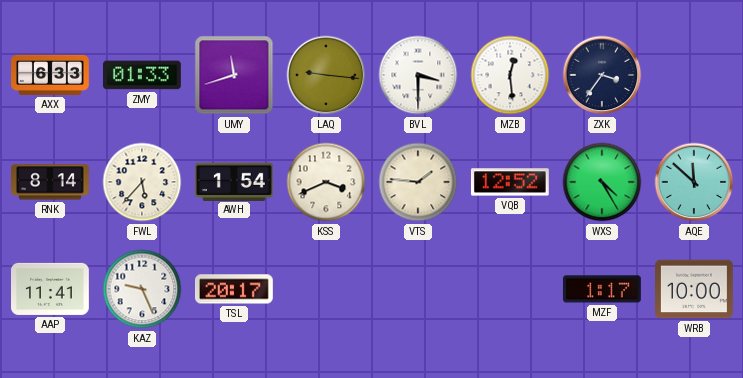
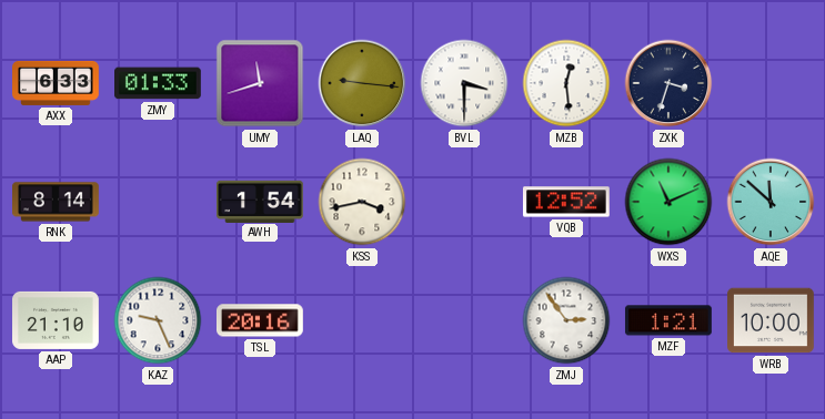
ZXK: 3:36 -> 3:33 (668, 83)
FWL: 5:37 -> none (142, 182)
KSS: 3:41 -> 3:43 (362, 202)
VTS: 1:46 -> none (418, 182)
WXS: 4:25 -> 11:11 (668, 202)
AAP: 11:41 -> 21:10 (57, 320)
TSL: 20:17 -> 20:16 (261, 320)
ZMJ: none -> 2:54 (566, 320)
MZF: 1:17 -> 1:21 (668, 320)
